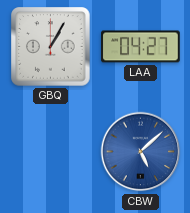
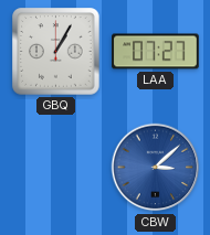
LAA: 04:27 -> 07:27 (156, 52)
CBW: 5:08 -> 3:08 (156, 168)
